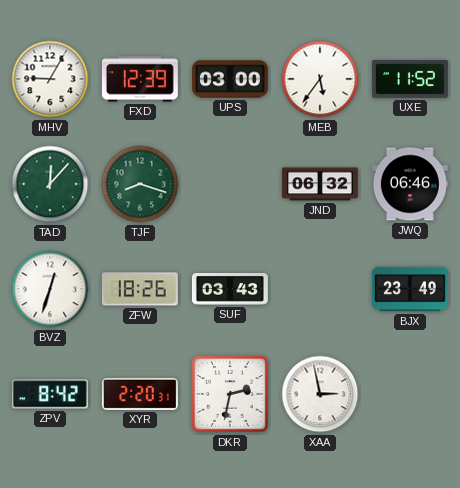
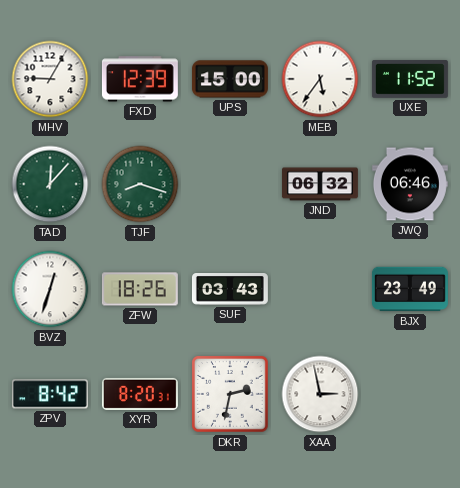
UPS: 03:00 -> 15:00 (230, 79)
XYR: 2:20 -> 8:20 (140, 394)
